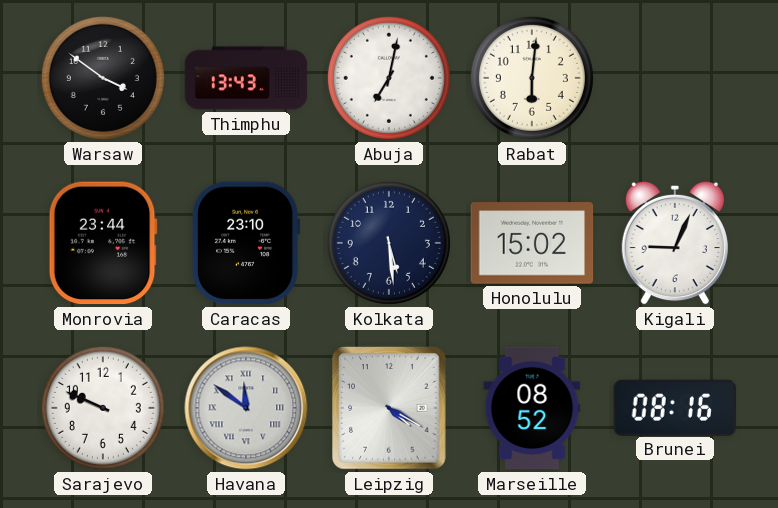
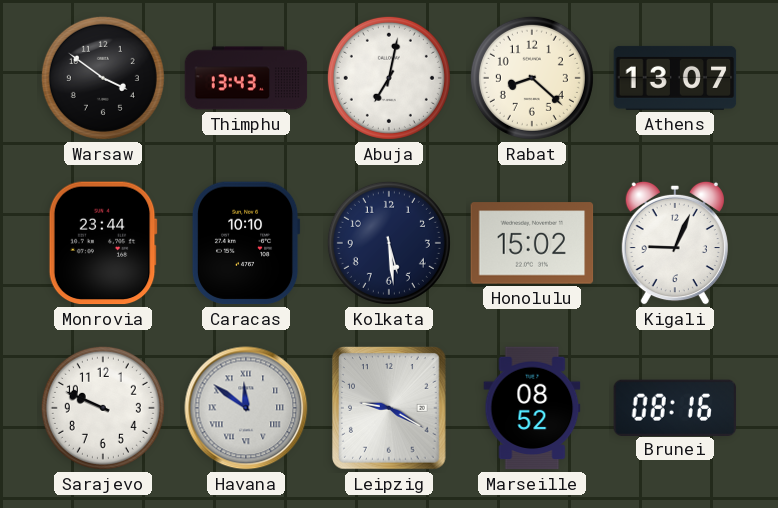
Rabat: 6:01 -> 8:22 (532, 78)
Athens: none -> 13:07 (675, 78)
Caracas: 23:10 -> 10:10 (246, 243)
Leipzig: 4:20 -> 9:20 (390, 408)
